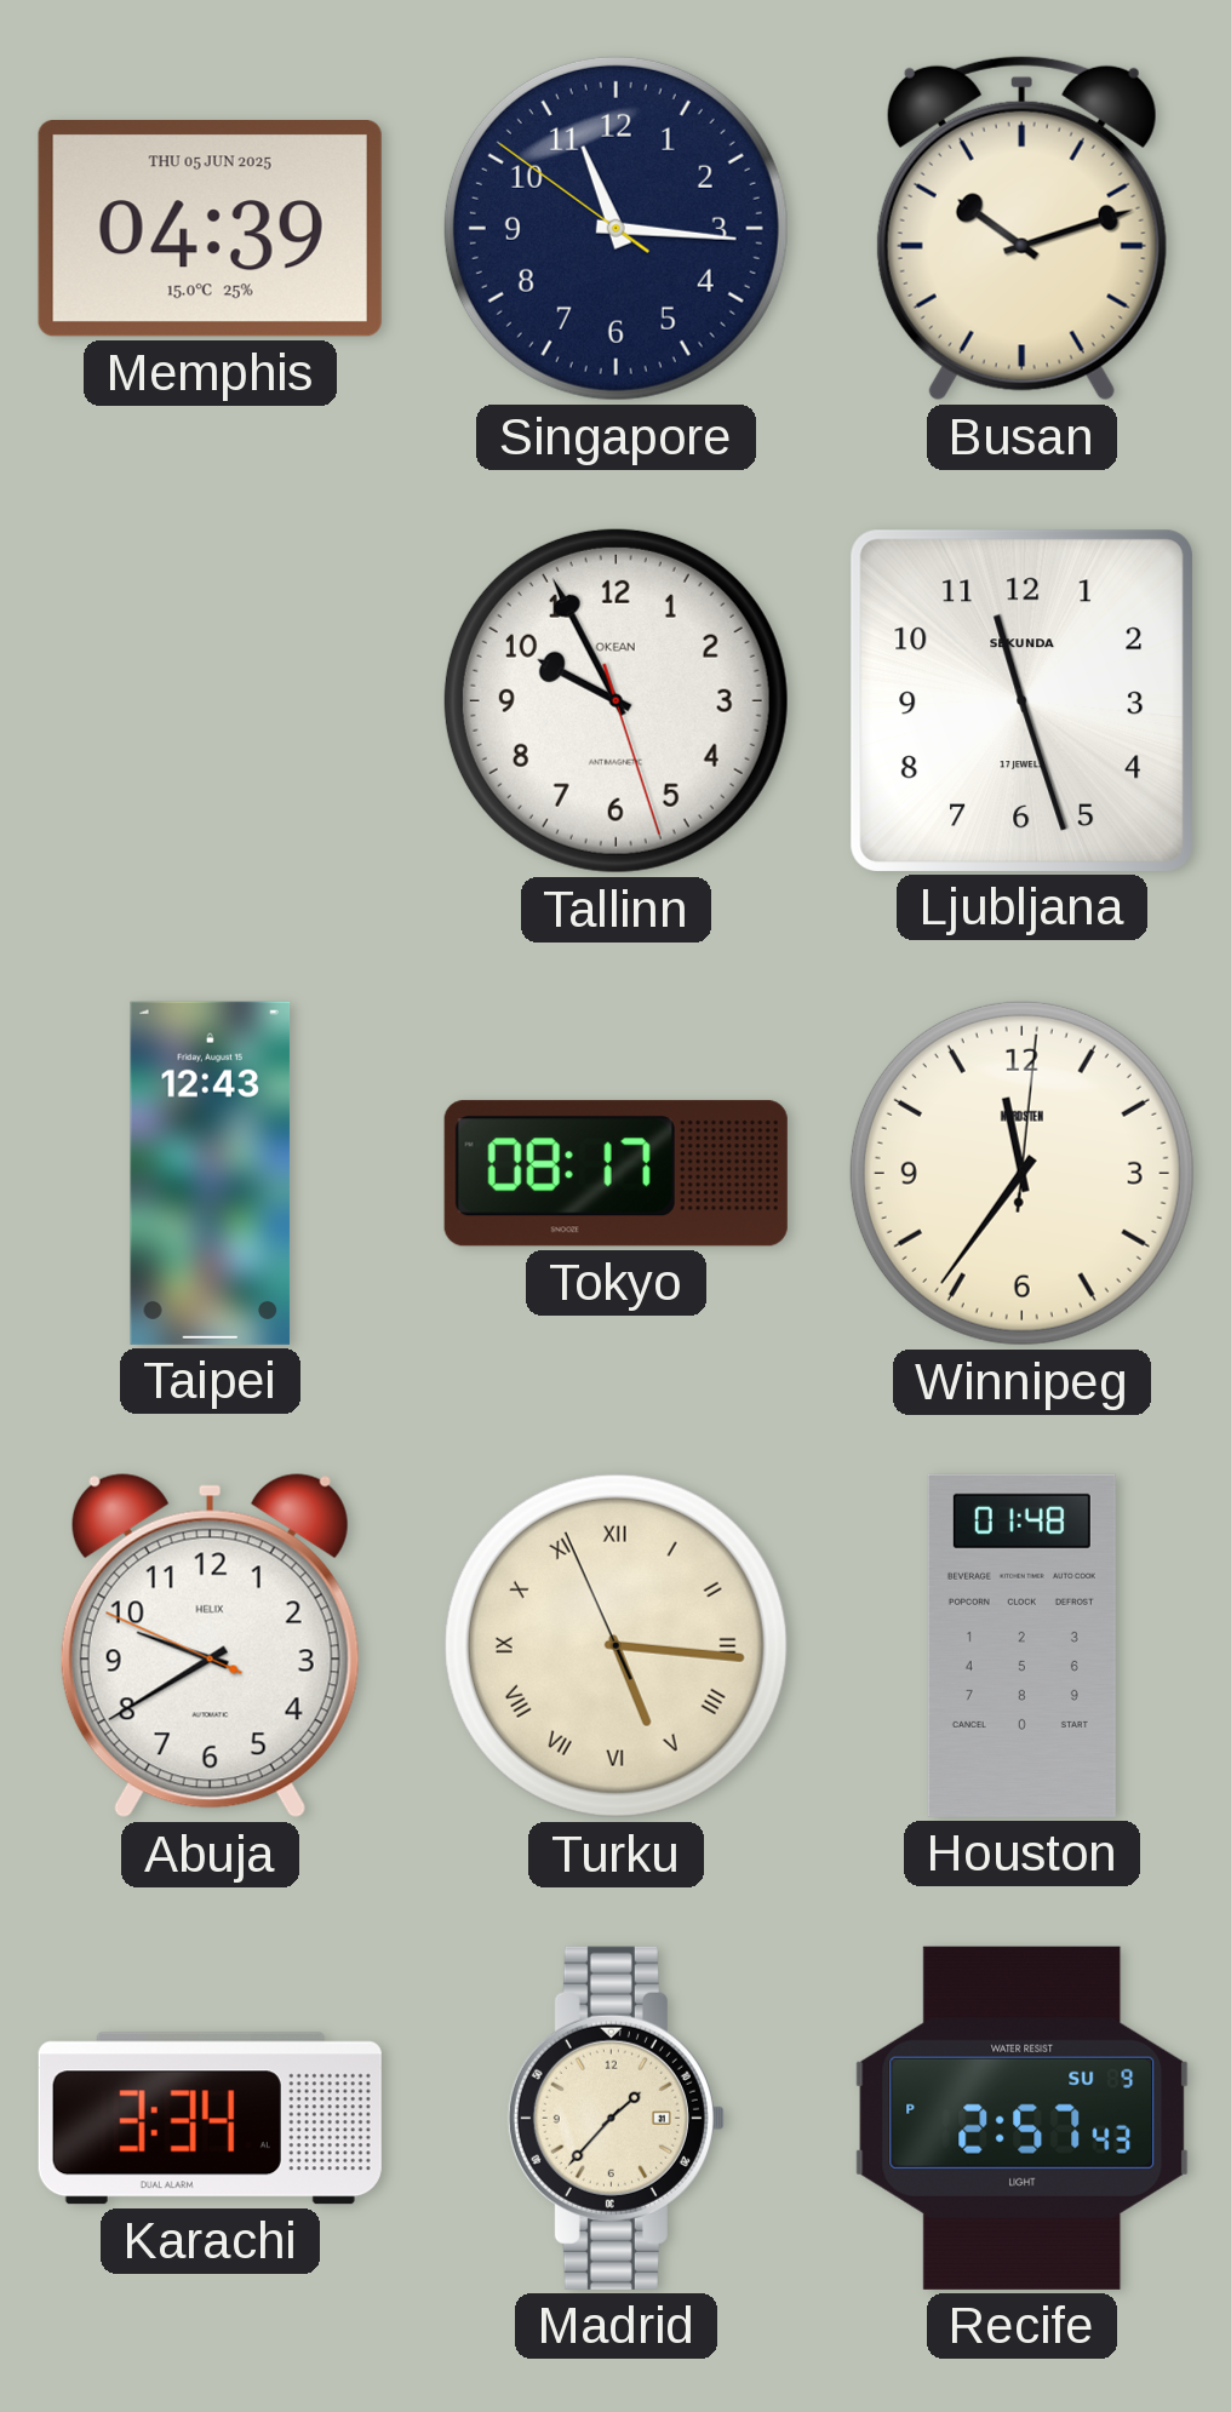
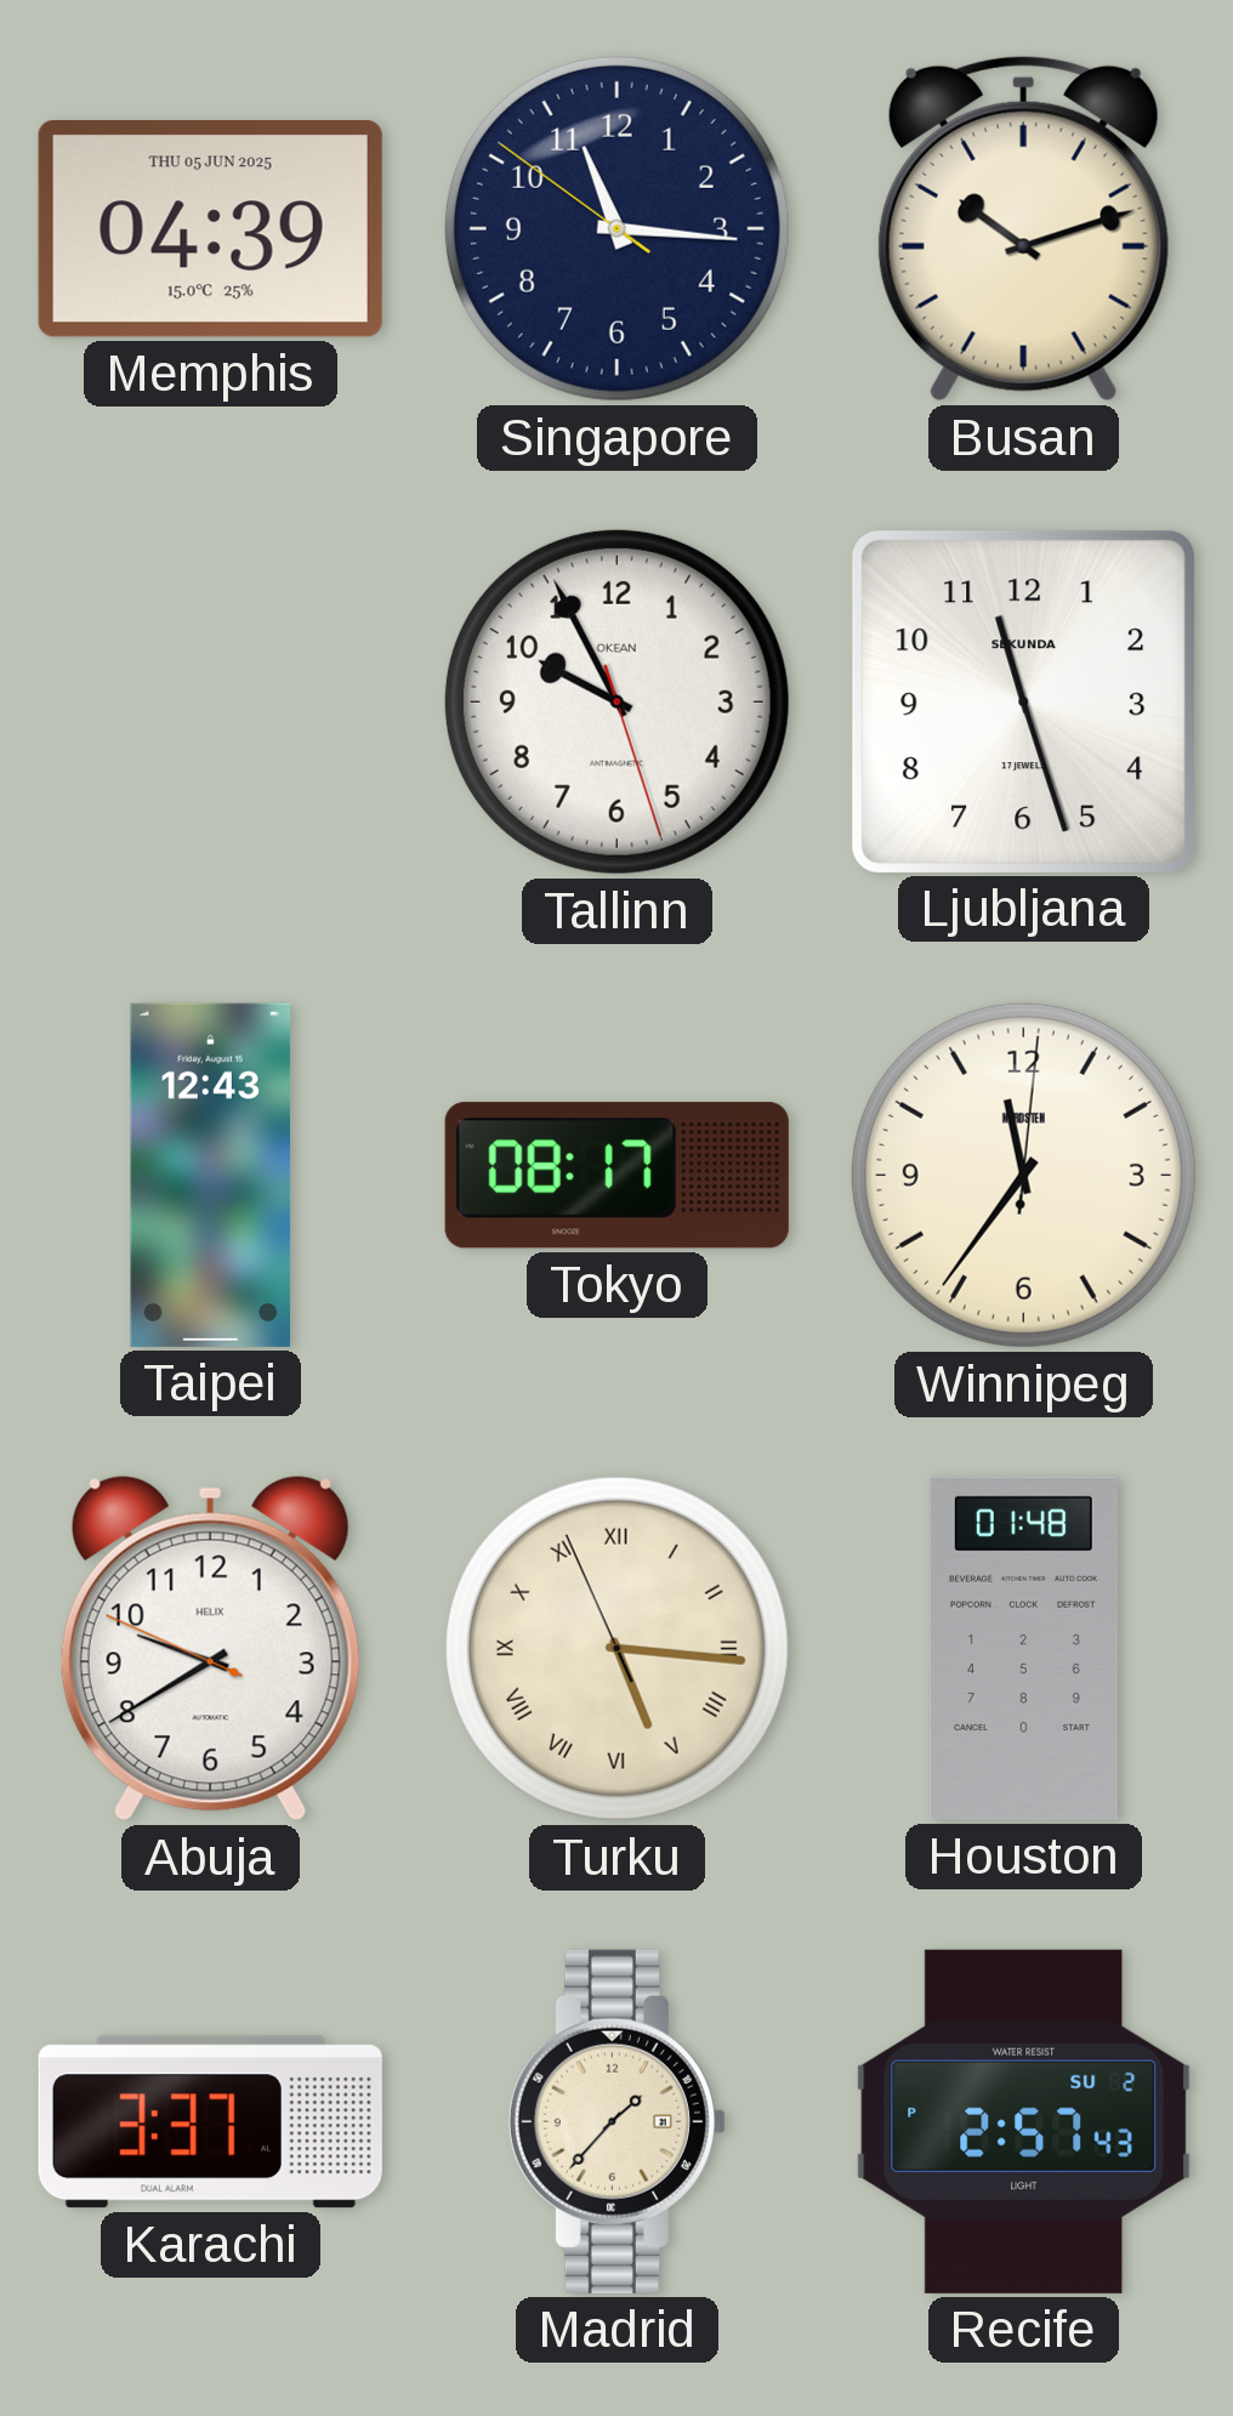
Karachi: 3:34 -> 3:37 (210, 2122)
Recife date: SU 9 -> SU 2 (1024, 2121)
